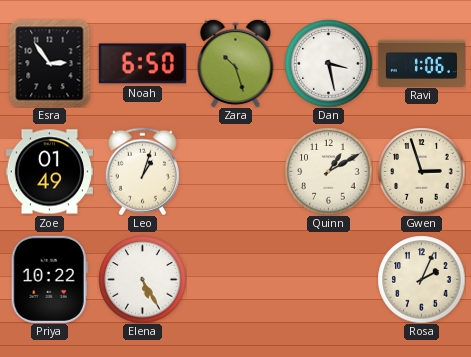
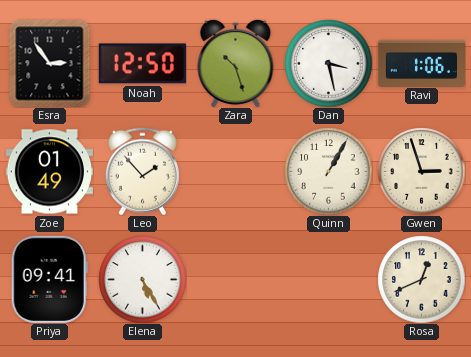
Noah: 6:50 -> 12:50 (142, 64)
Leo: 1:03 -> 1:53 (142, 171)
Quinn: 1:10 -> 1:05 (328, 171)
Priya: 10:22 -> 09:41 (49, 279)
Rosa: 2:04 -> 12:41 (421, 279)
